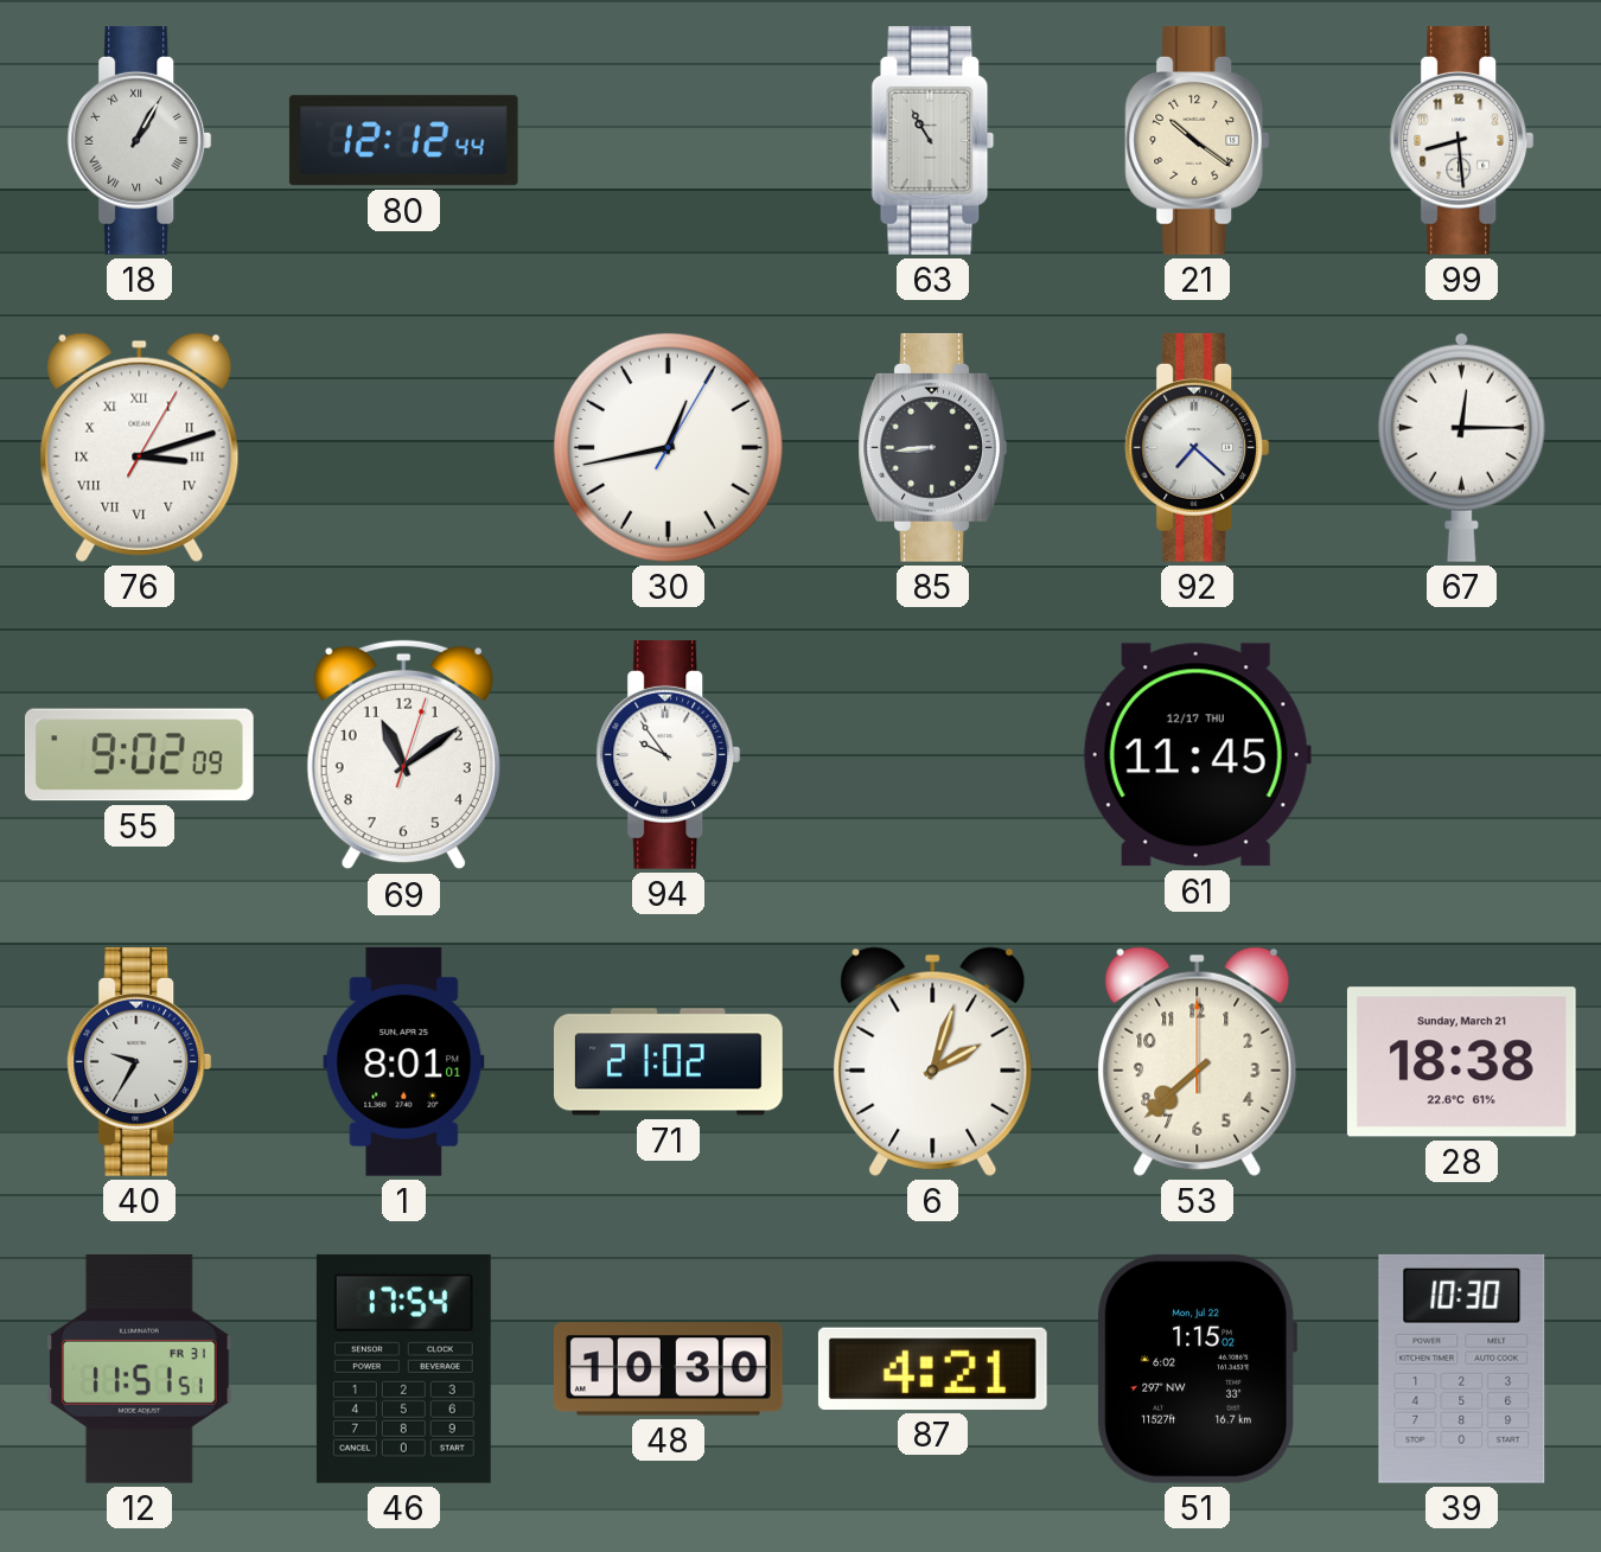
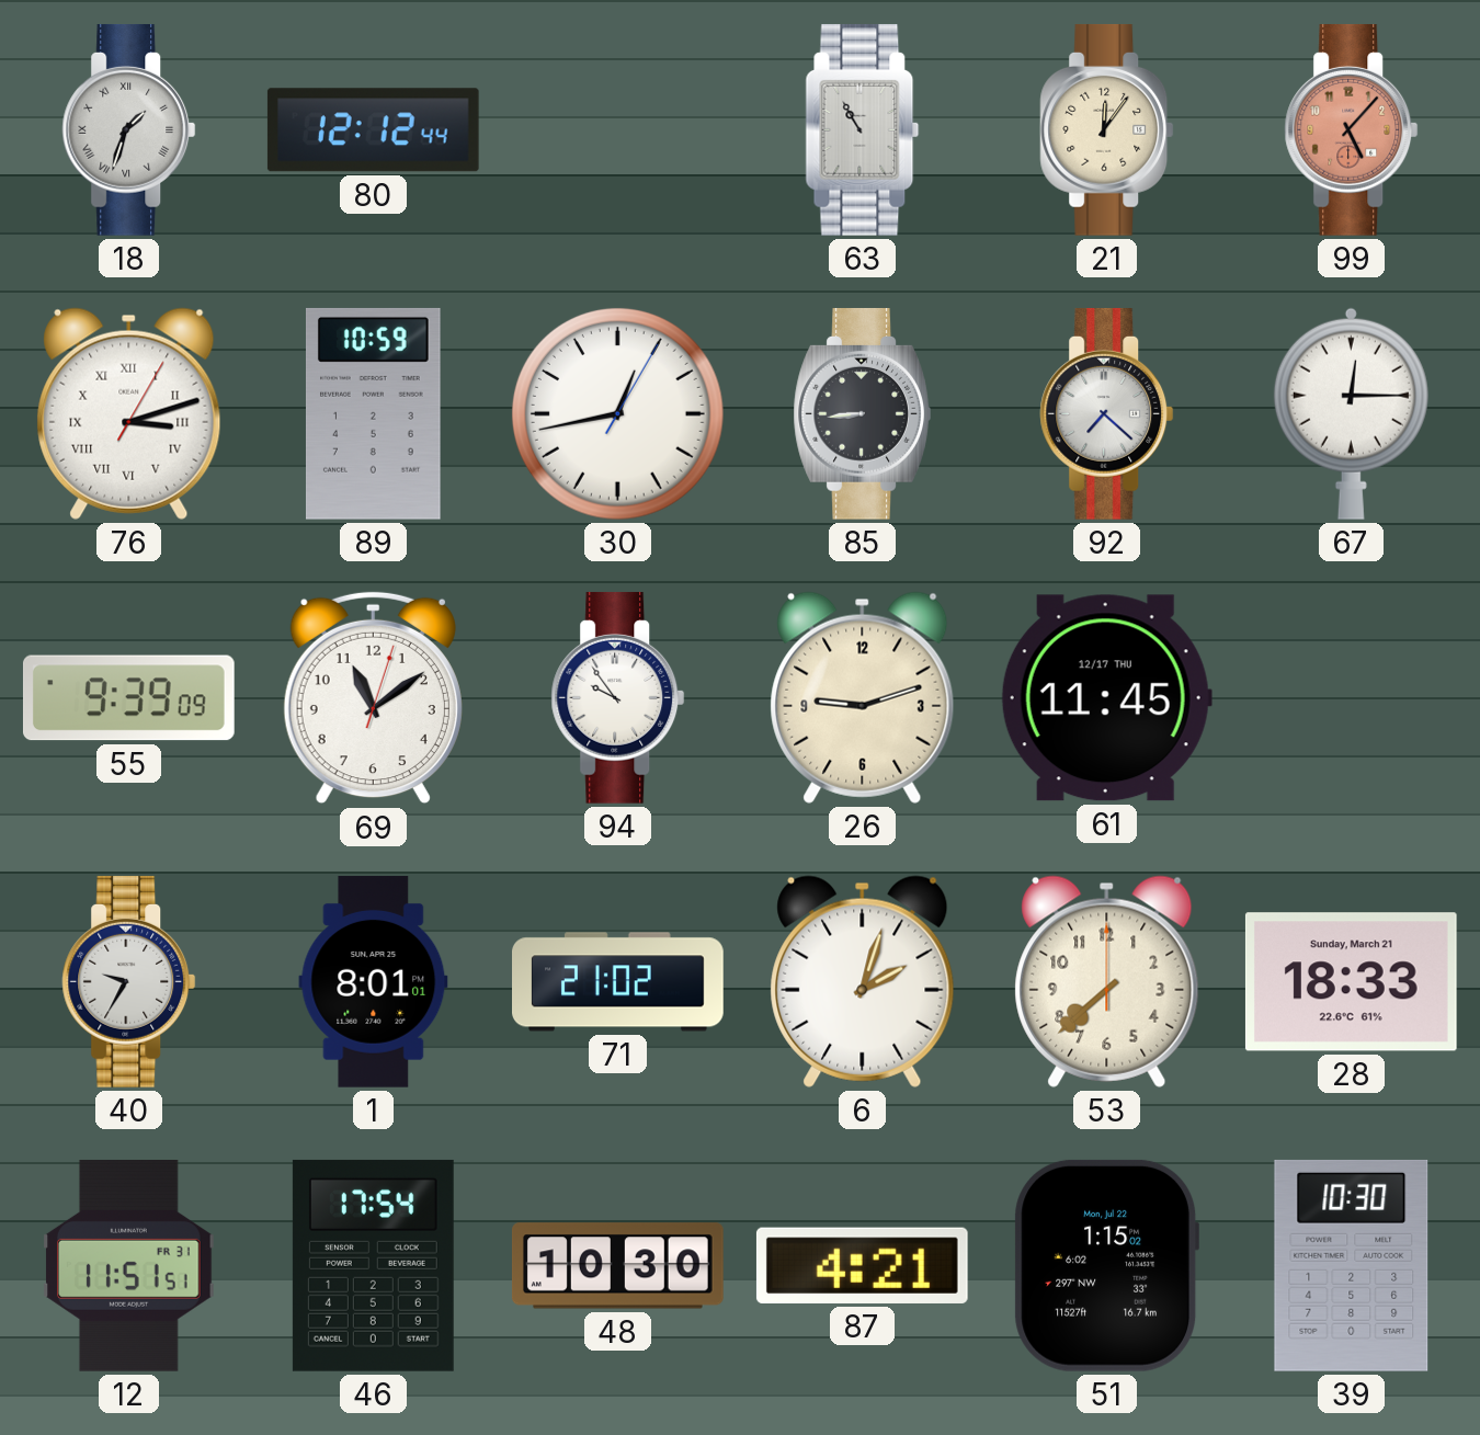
18: 1:05 -> 1:33 (129, 129)
21: 10:21 -> 12:06 (1107, 129)
99: 8:29 -> 5:07 (1352, 129)
99 dial: white -> salmon (1352, 129)
89: none -> 10:59 (373, 413)
55: 9:02 -> 9:39 (128, 698)
26: none -> 9:12 (863, 697)
28: 18:38 -> 18:33 (1351, 982)
